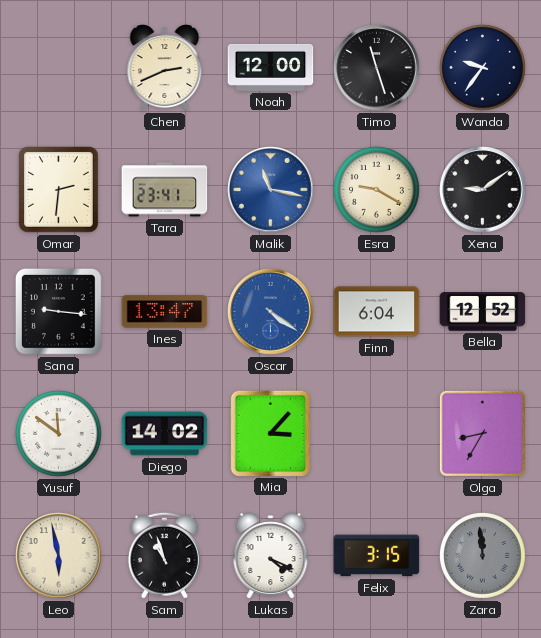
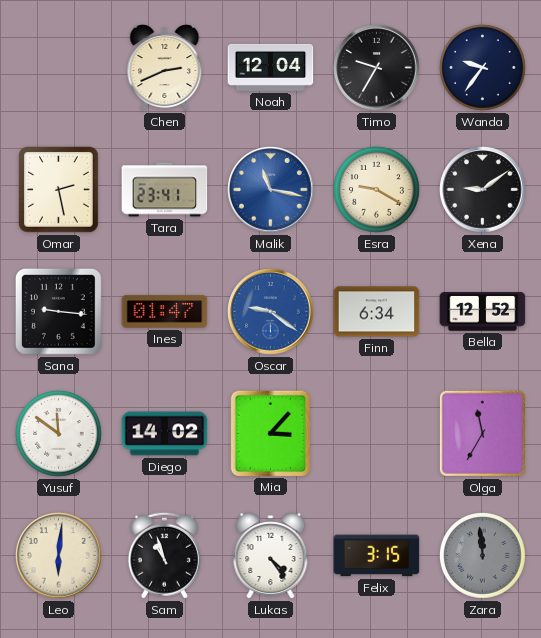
Noah: 12:00 -> 12:04 (271, 67)
Timo: 11:27 -> 9:35 (377, 68)
Omar: 2:31 -> 2:28 (59, 190)
Ines: 13:47 -> 01:47 (165, 312)
Oscar: 4:21 -> 9:21 (271, 312)
Finn: 6:04 -> 6:34 (377, 312)
Olga: 8:35 -> 11:35 (482, 433)
Leo: 5:58 -> 6:01 (59, 556)
Lukas: 4:19 -> 4:24 (271, 556)
